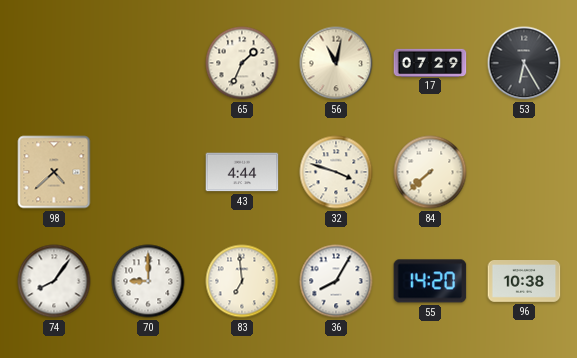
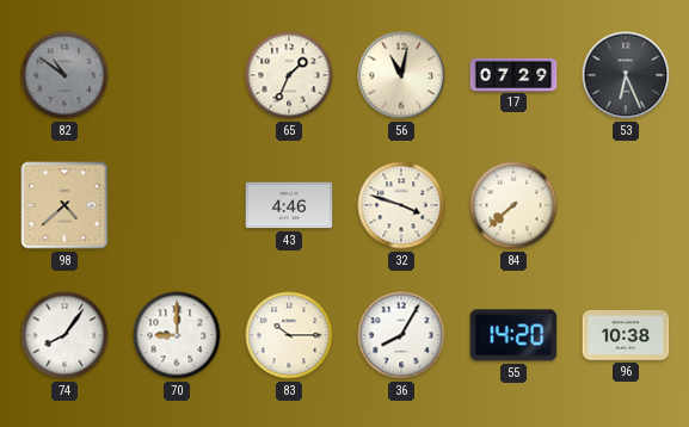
82: none -> 10:51 (64, 75)
53: 6:25 -> 6:26 (626, 75)
43: 4:44 -> 4:46 (289, 205)
83: 6:59 -> 10:15 (289, 335)
